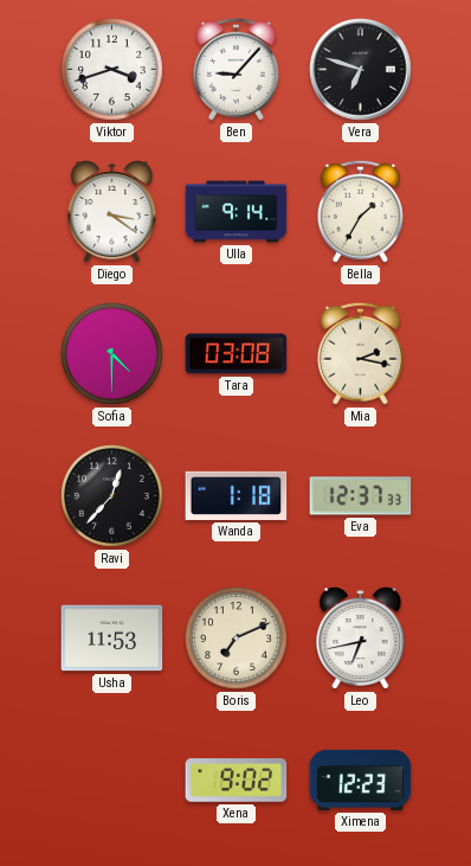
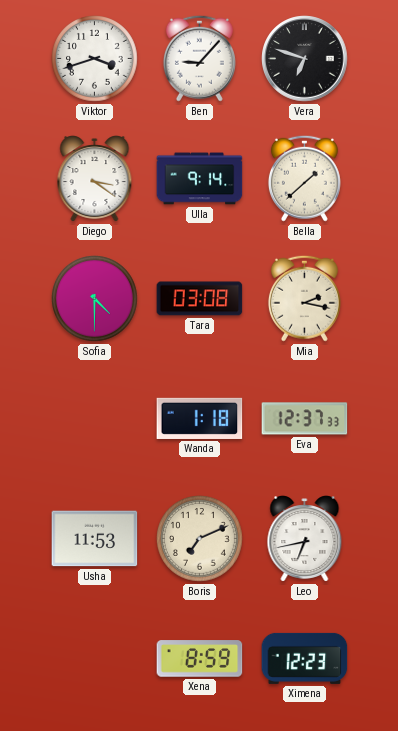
Bella: 1:35 -> 1:38 (304, 178)
Ravi: 12:37 -> none (112, 496)
Xena: 9:02 -> 8:59 (200, 659)
